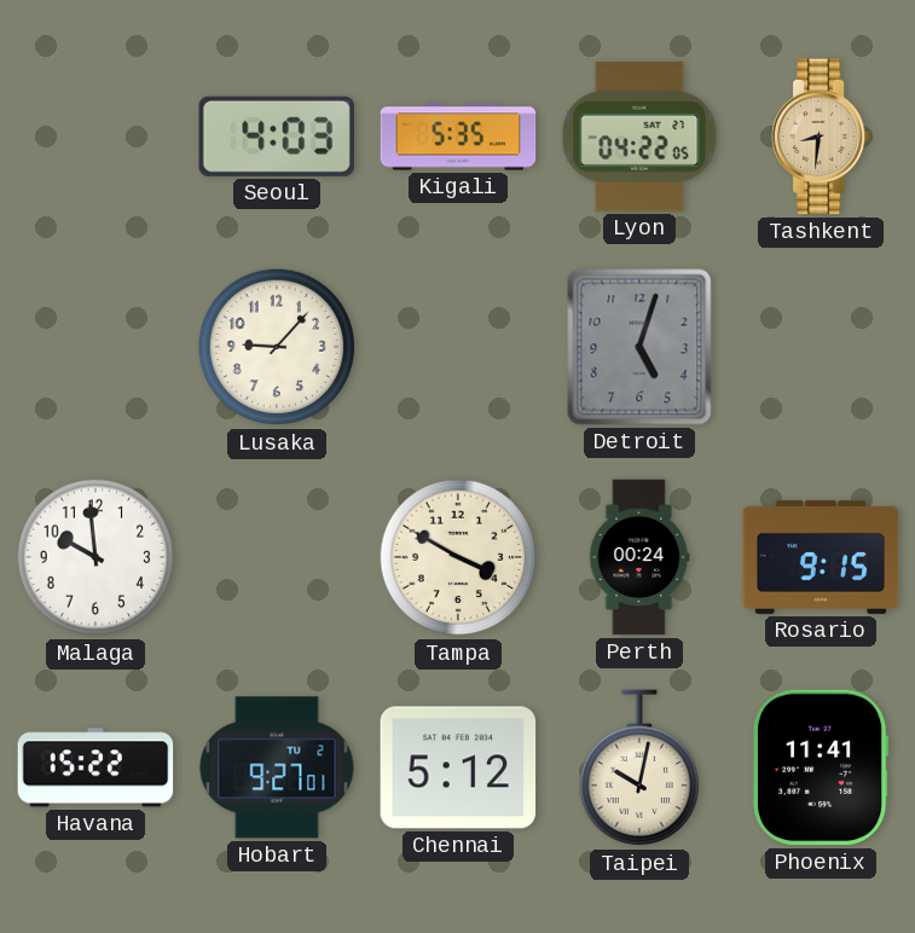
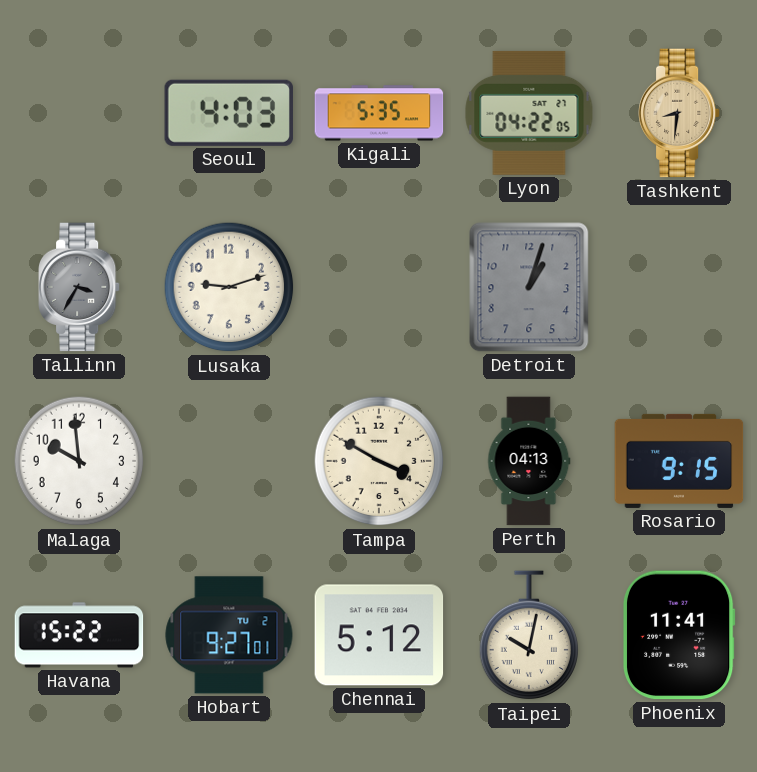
Tallinn: none -> 3:35 (80, 287)
Lusaka: 9:07 -> 9:12 (229, 287)
Detroit: 5:03 -> 1:03 (529, 287)
Perth: 00:24 -> 04:13 (529, 461)
